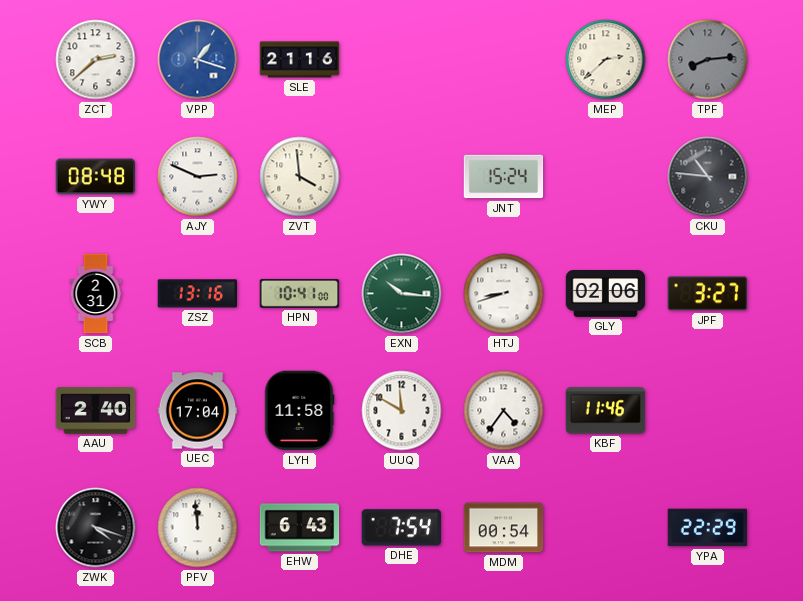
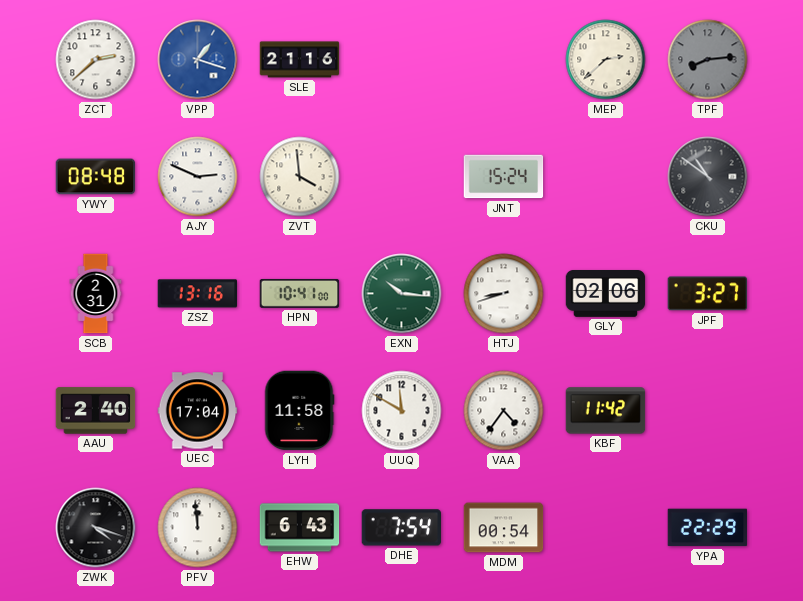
CKU: 10:46 -> 10:51 (708, 177)
KBF: 11:46 -> 11:42 (606, 411)
